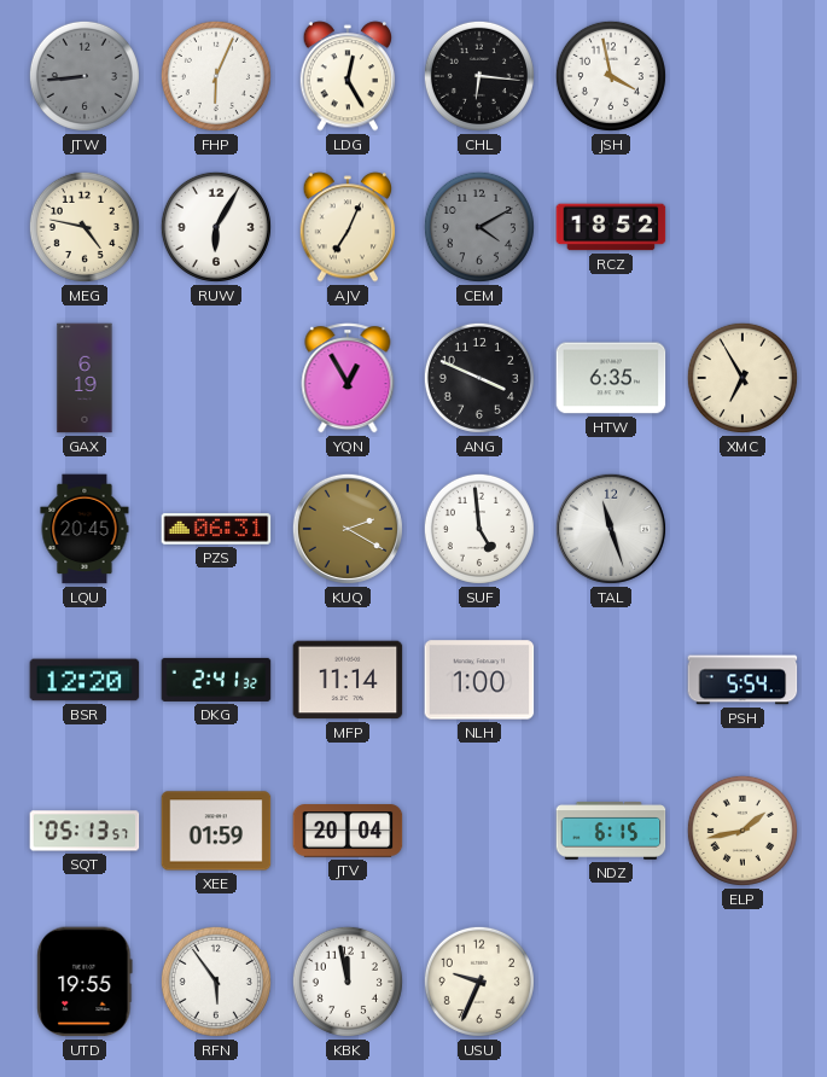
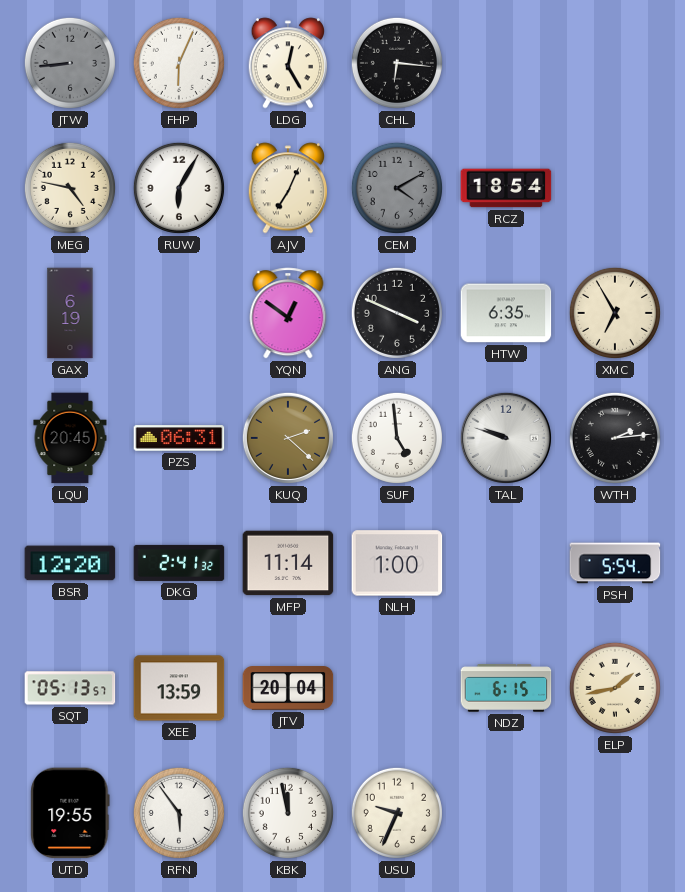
JSH: 3:58 -> none (611, 76)
RCZ: 18:52 -> 18:54 (506, 188)
YQN: 12:55 -> 12:51 (288, 313)
KUQ: 2:20 -> 2:22 (288, 438)
TAL: 11:27 -> 9:48 (506, 438)
WTH: none -> 2:14 (615, 438)
XEE: 01:59 -> 13:59 (179, 688)
